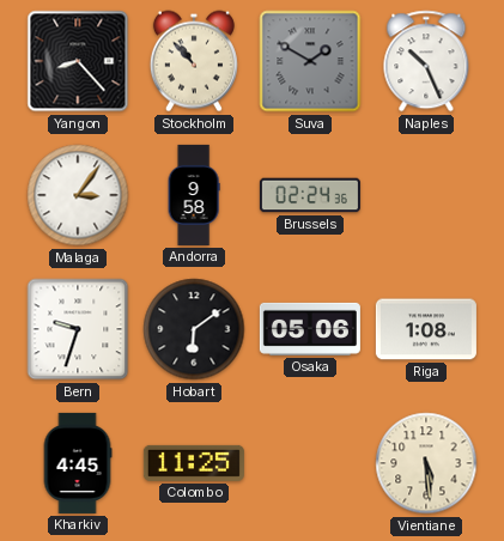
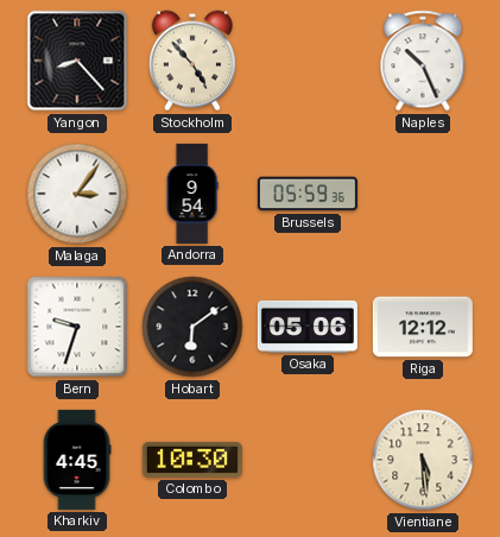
Stockholm: 10:53 -> 4:53 (192, 61)
Suva: 1:50 -> none (310, 61)
Andorra: 9:58 -> 9:54 (192, 194)
Brussels: 02:24 -> 05:59 (308, 194)
Riga: 1:08 -> 12:12 (423, 327)
Colombo: 11:25 -> 10:30 (192, 460)
